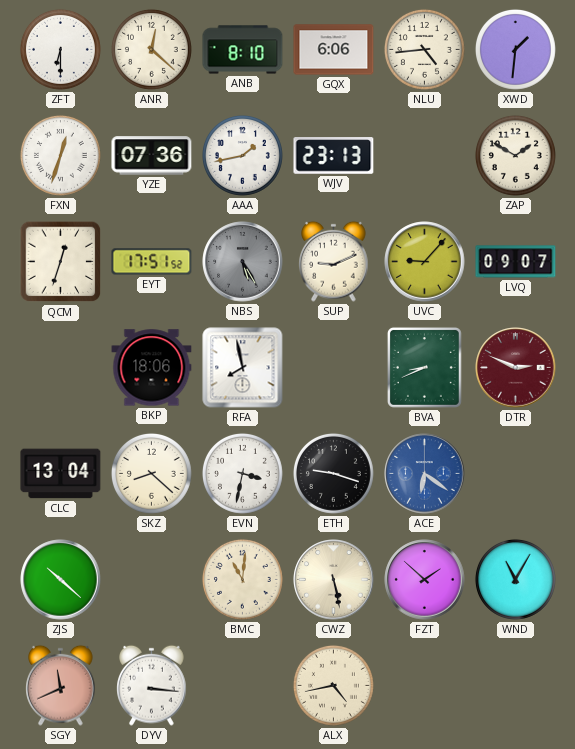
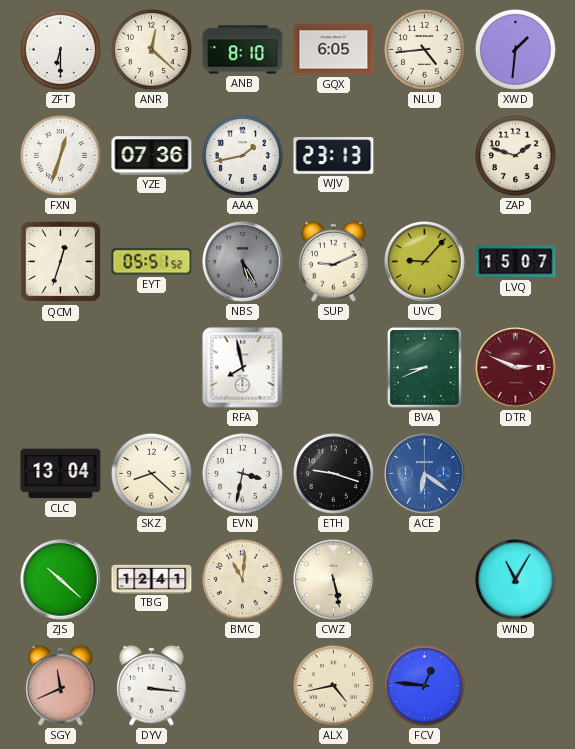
GQX: 6:06 -> 6:05 (334, 50)
ZAP: 1:50 -> 1:48 (515, 155)
EYT: 17:51 -> 05:51 (152, 262)
LVQ: 09:07 -> 15:07 (516, 262)
BKP: 18:06 -> none (152, 368)
TBG: none -> 12:41 (152, 579)
FZT: 1:52 -> none (425, 580)
FCV: none -> 12:46 (424, 685)
